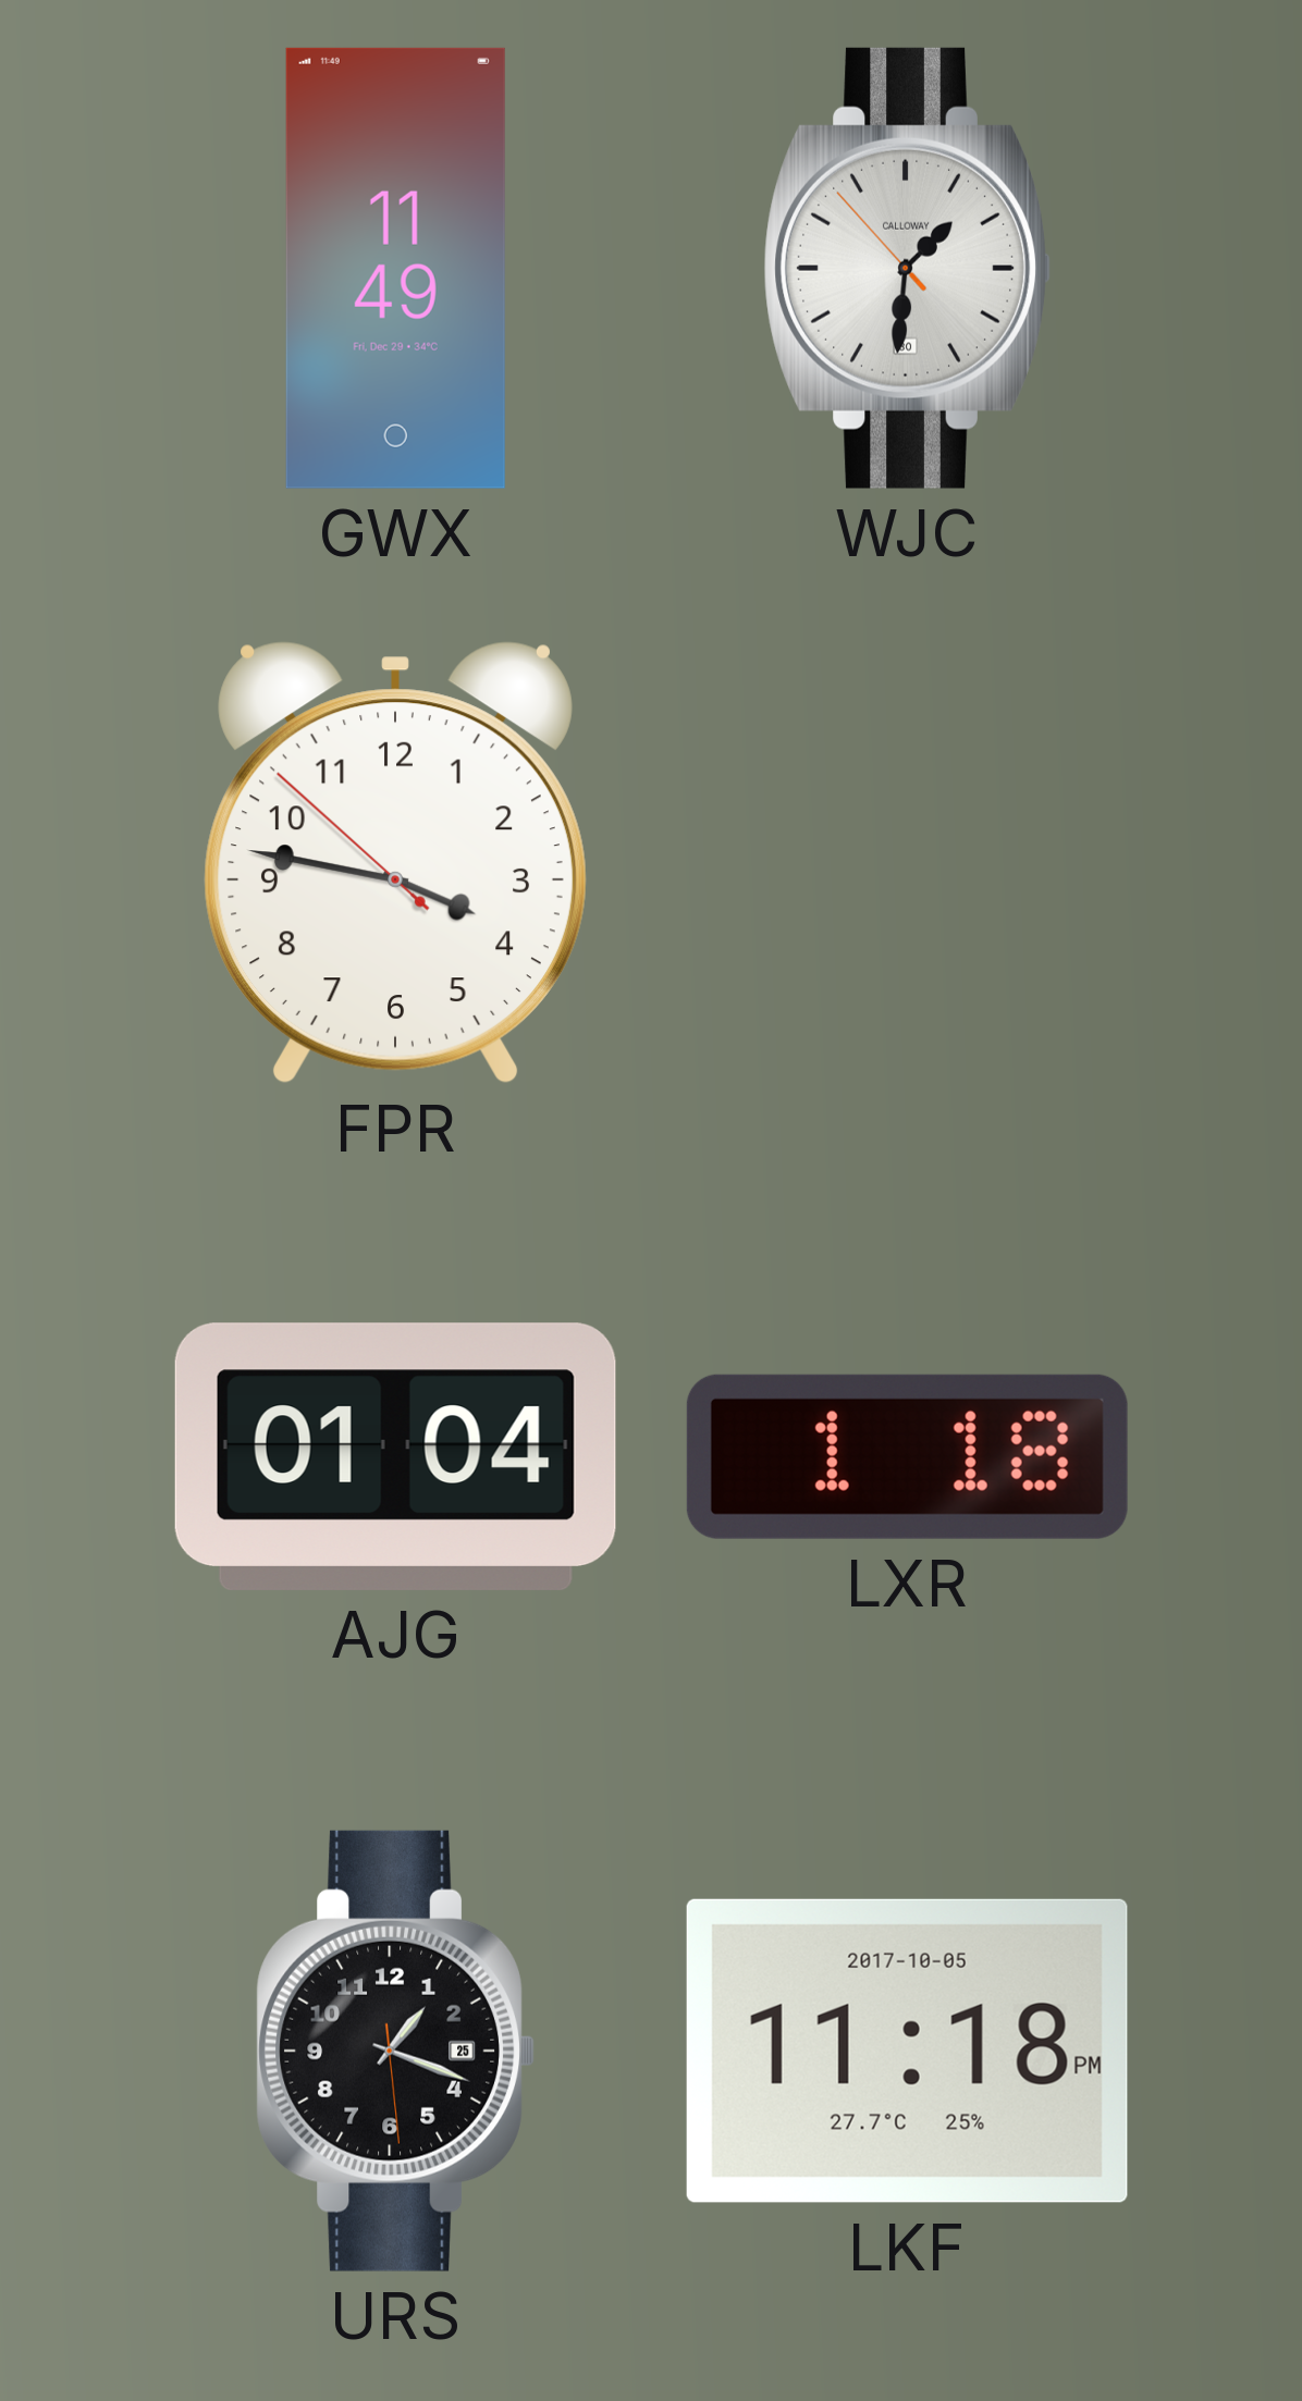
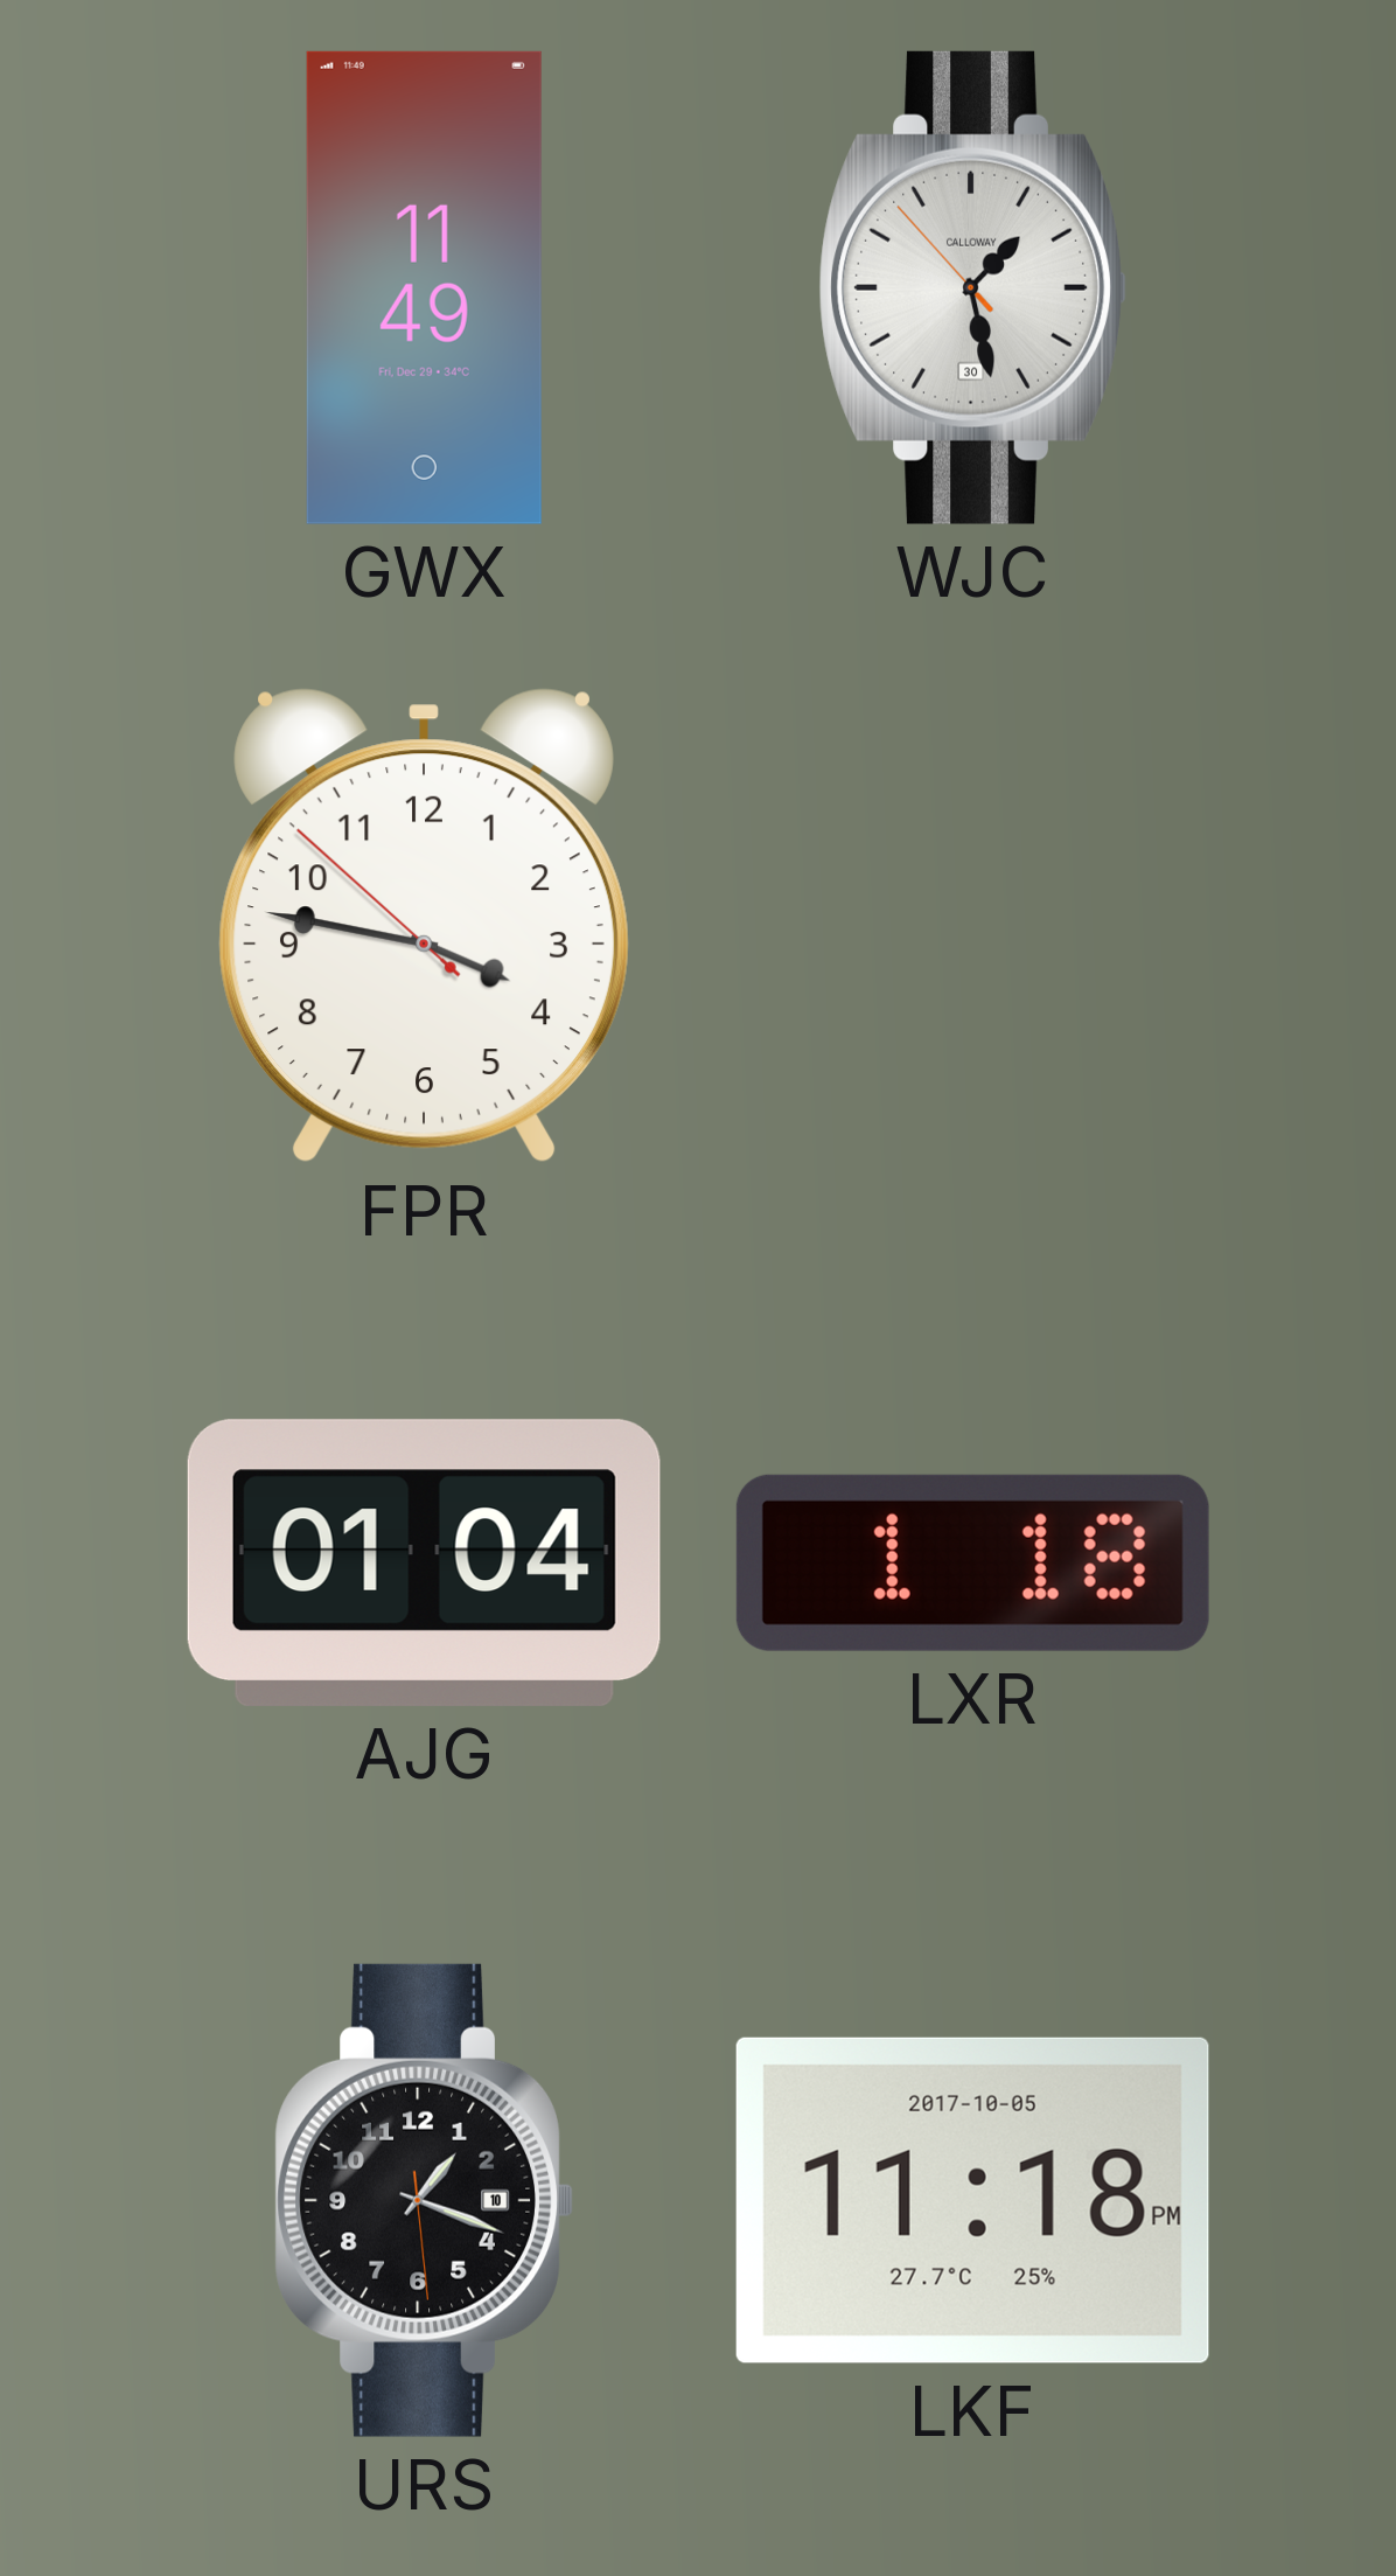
WJC: 1:30 -> 1:27 (972, 287)
URS date: 25 -> 10 (424, 2200)
